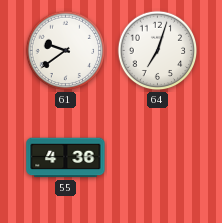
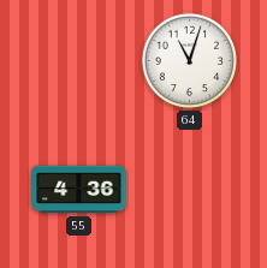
61: 9:39 -> none (66, 51)
64: 7:03 -> 11:03 (190, 61)
